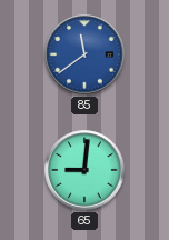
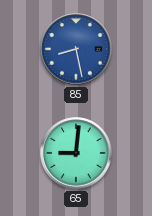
85: 11:39 -> 8:28 (76, 49)
